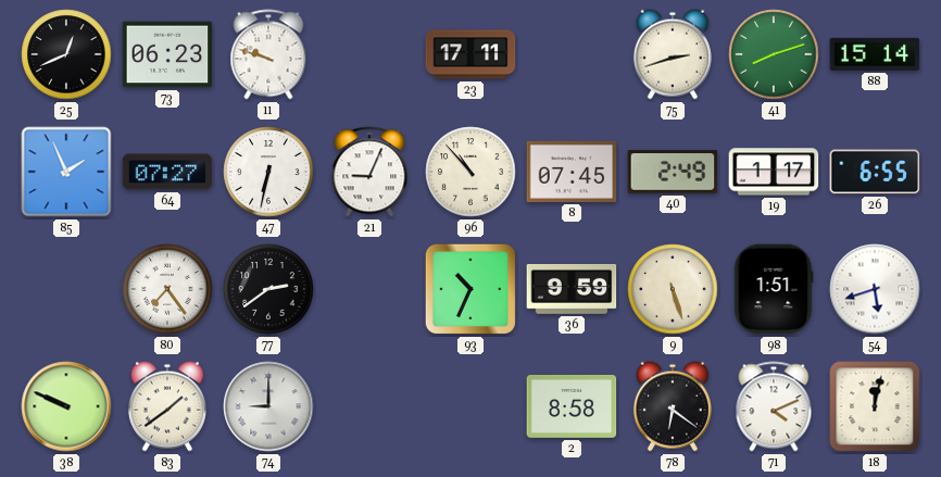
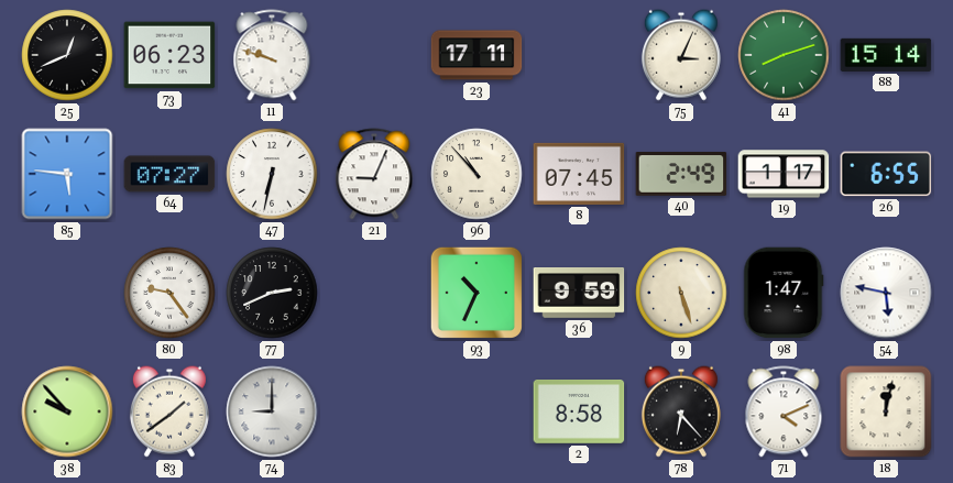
75: 2:42 -> 3:04 (681, 55)
85: 1:56 -> 5:46 (67, 174)
80: 7:24 -> 9:24 (169, 293)
77: 2:39 -> 2:41 (272, 293)
98: 1:51 -> 1:47 (784, 293)
54: 5:42 -> 5:47 (886, 293)
38: 9:49 -> 9:53 (67, 411)
78: 6:21 -> 6:23 (681, 411)
